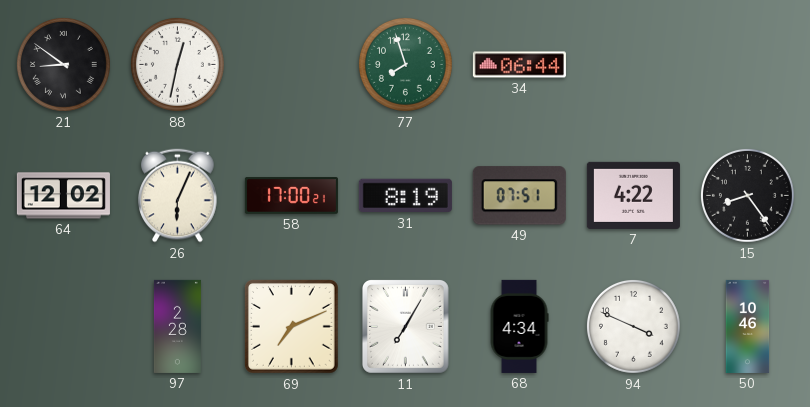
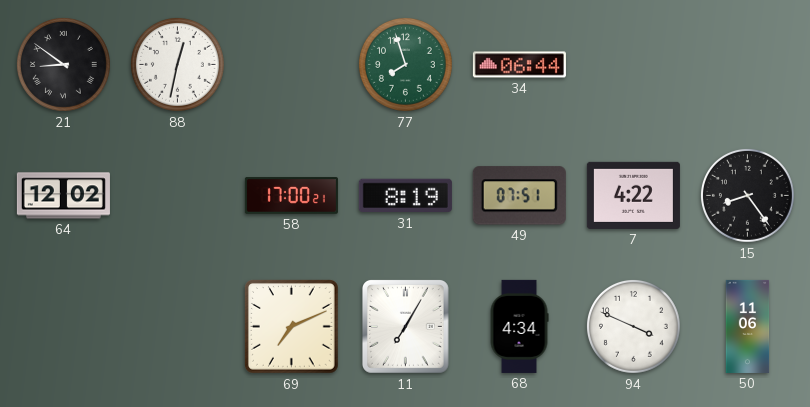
26: 6:04 -> none (178, 196)
97: 2:28 -> none (177, 326)
50: 10:46 -> 11:06 (748, 326)
